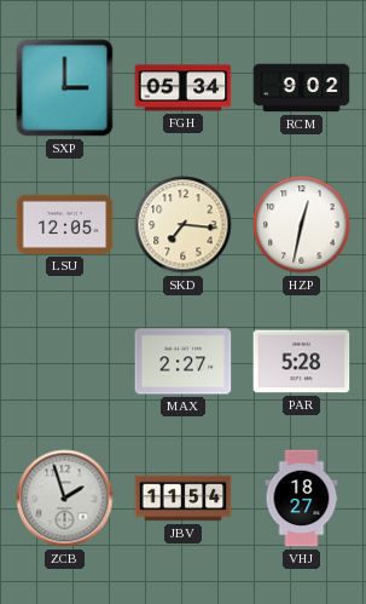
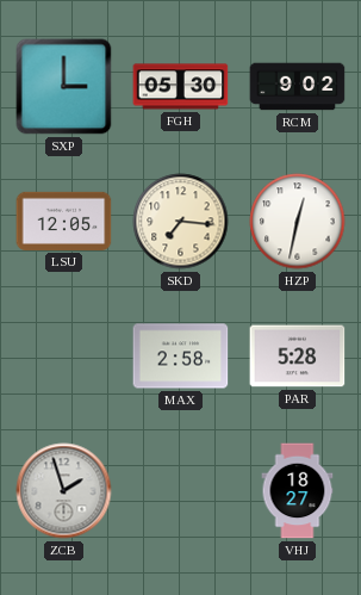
FGH: 05:34 -> 05:30 (181, 87)
MAX: 2:27 -> 2:58 (181, 357)
JBV: 11:54 -> none (184, 499)
